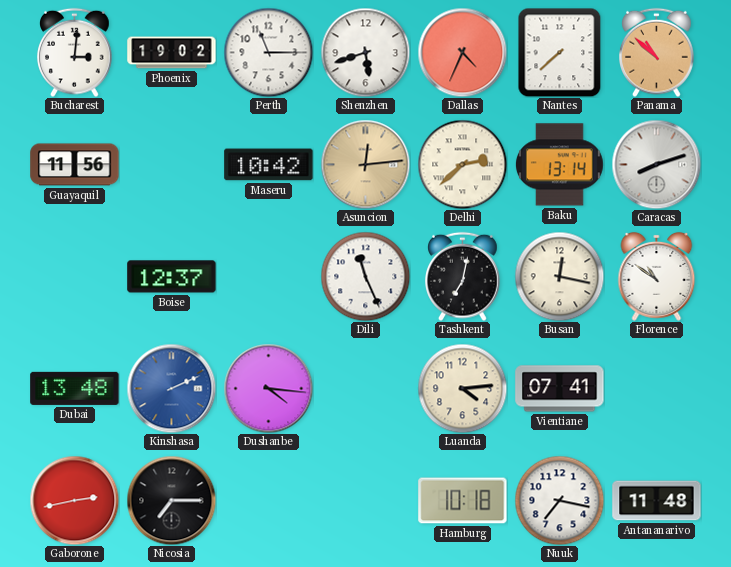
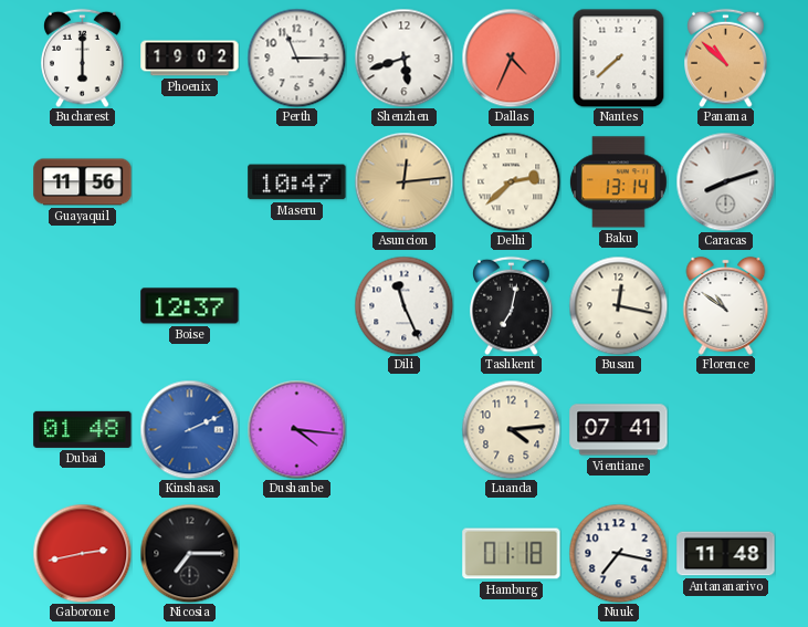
Bucharest: 3:01 -> 6:00 (83, 58)
Maseru: 10:42 -> 10:47 (297, 182)
Dubai: 13:48 -> 01:48 (83, 429)
Hamburg: 10:18 -> 01:18 (512, 554)
